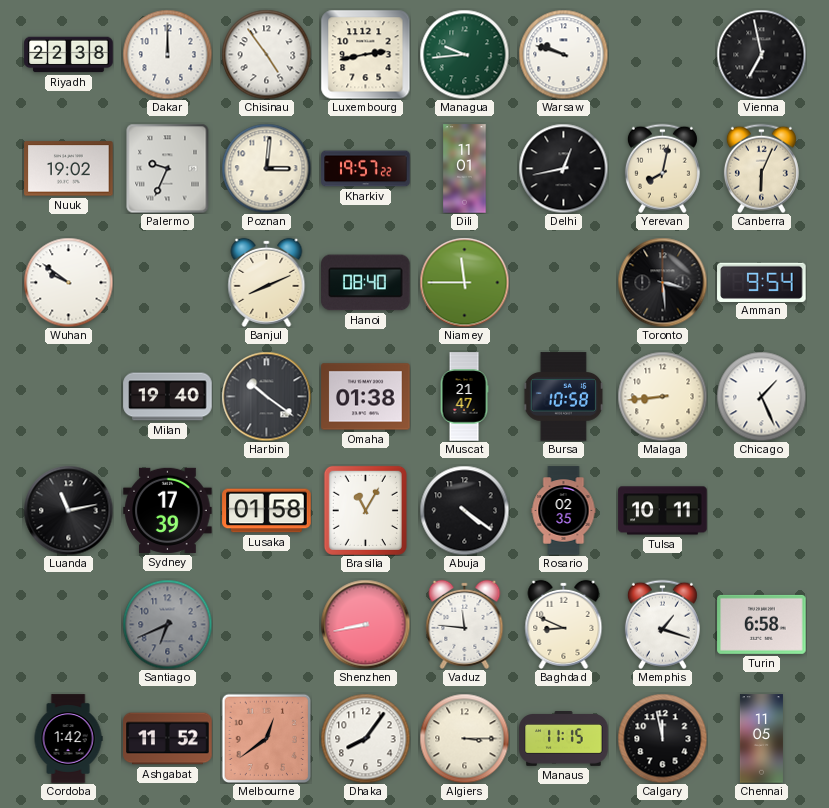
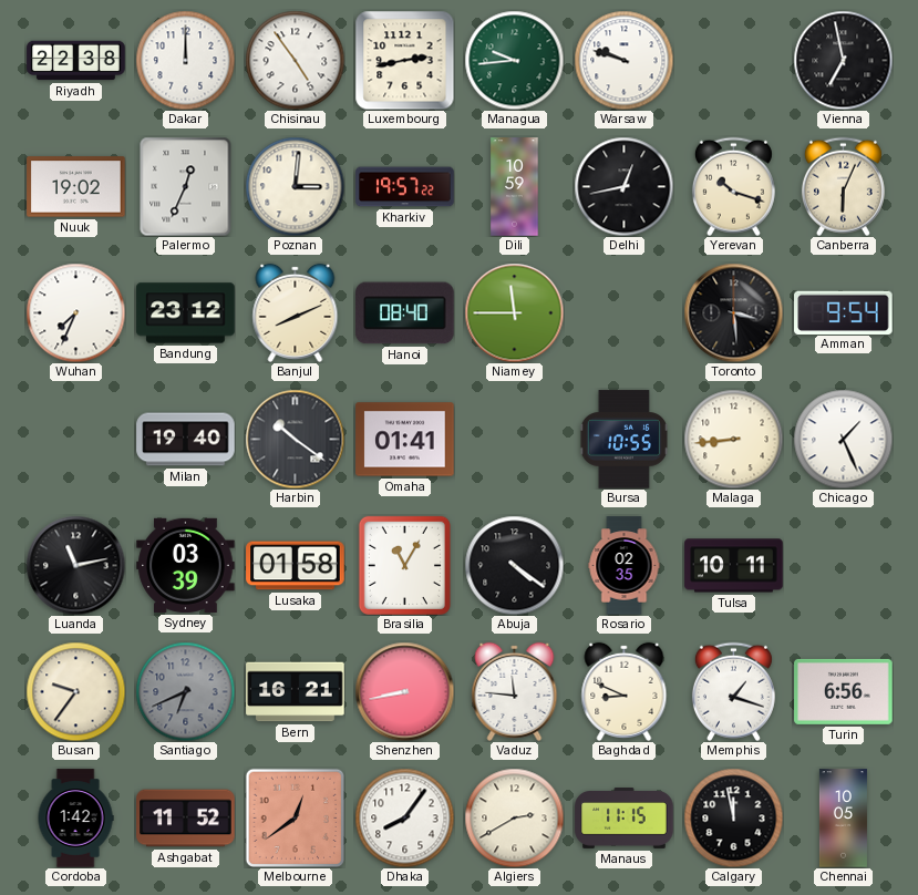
Palermo: 9:34 -> 12:34 (186, 186)
Dili: 11:01 -> 10:59 (515, 187)
Yerevan: 8:02 -> 10:18 (733, 186)
Wuhan: 9:51 -> 7:34 (75, 312)
Bandung: none -> 23:12 (186, 313)
Omaha: 01:38 -> 01:41 (405, 440)
Muscat: 21:47 -> none (464, 397)
Bursa: 10:58 -> 10:55 (623, 440)
Sydney: 17:39 -> 03:39 (186, 565)
Busan: none -> 9:36 (75, 691)
Bern: none -> 16:21 (296, 692)
Turin: 6:58 -> 6:56 (844, 691)
Algiers: 3:15 -> 2:40 (514, 817)
Chennai: 11:05 -> 10:05 (843, 819)
